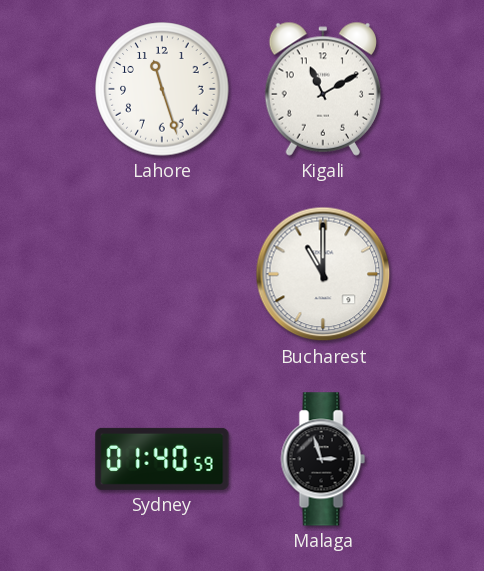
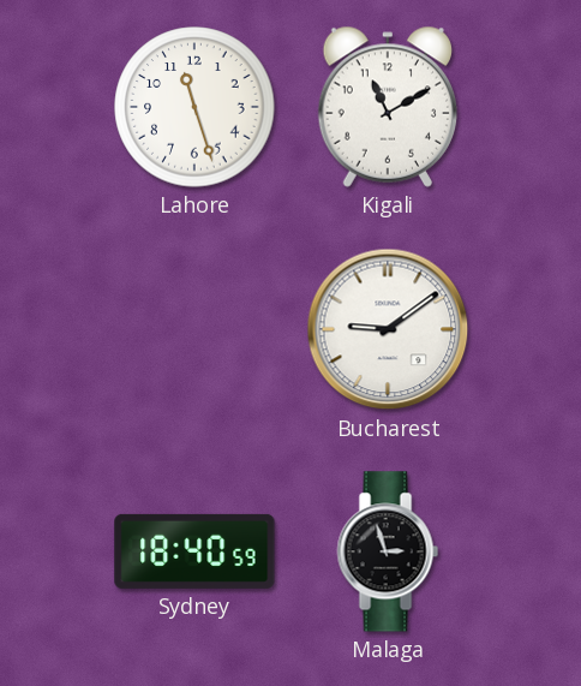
Bucharest: 11:00 -> 9:09 (388, 329)
Sydney: 01:40 -> 18:40 (194, 551)
